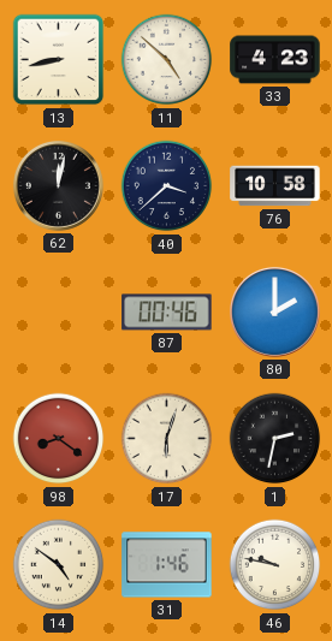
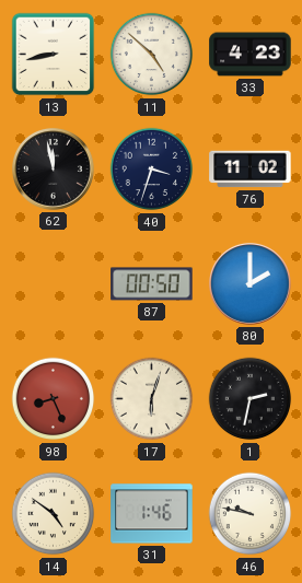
62: 12:02 -> 11:58 (53, 168)
40: 3:38 -> 3:33 (152, 170)
76: 10:58 -> 11:02 (251, 170)
87: 00:46 -> 00:50 (152, 284)
98: 8:21 -> 8:26 (54, 399)
